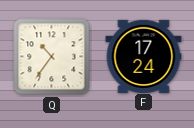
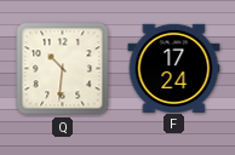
Q: 10:36 -> 10:31 (63, 69)
